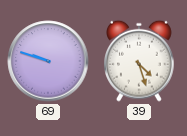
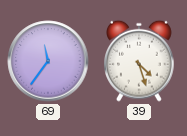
69: 9:48 -> 11:36 (48, 61)
